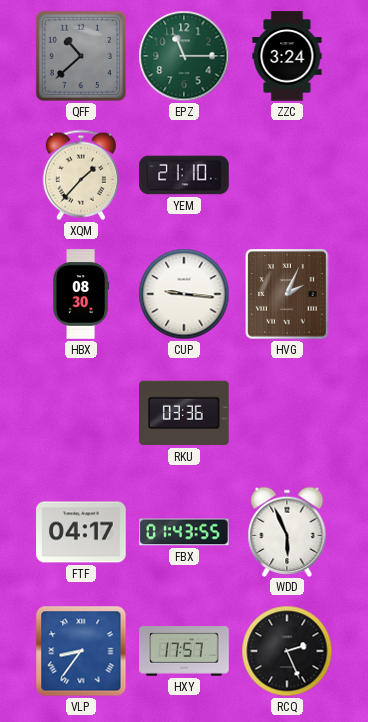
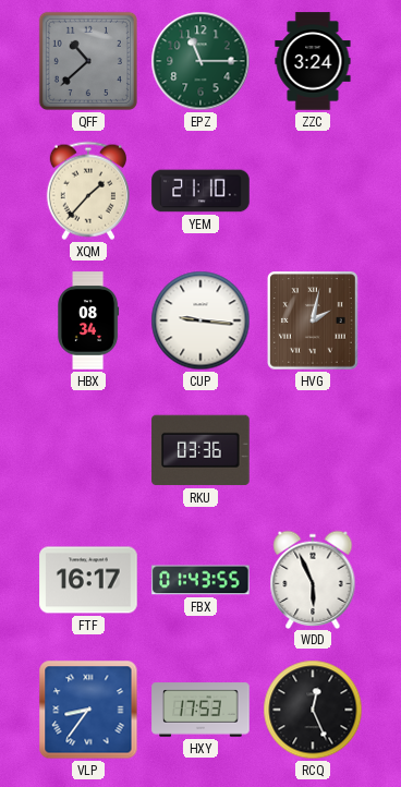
HBX: 08:30 -> 08:34 (89, 320)
HVG: 2:04 -> 2:02 (313, 320)
FTF: 04:17 -> 16:17 (88, 580)
HXY: 17:57 -> 17:53 (200, 710)
RCQ: 2:26 -> 12:26 (313, 710)
